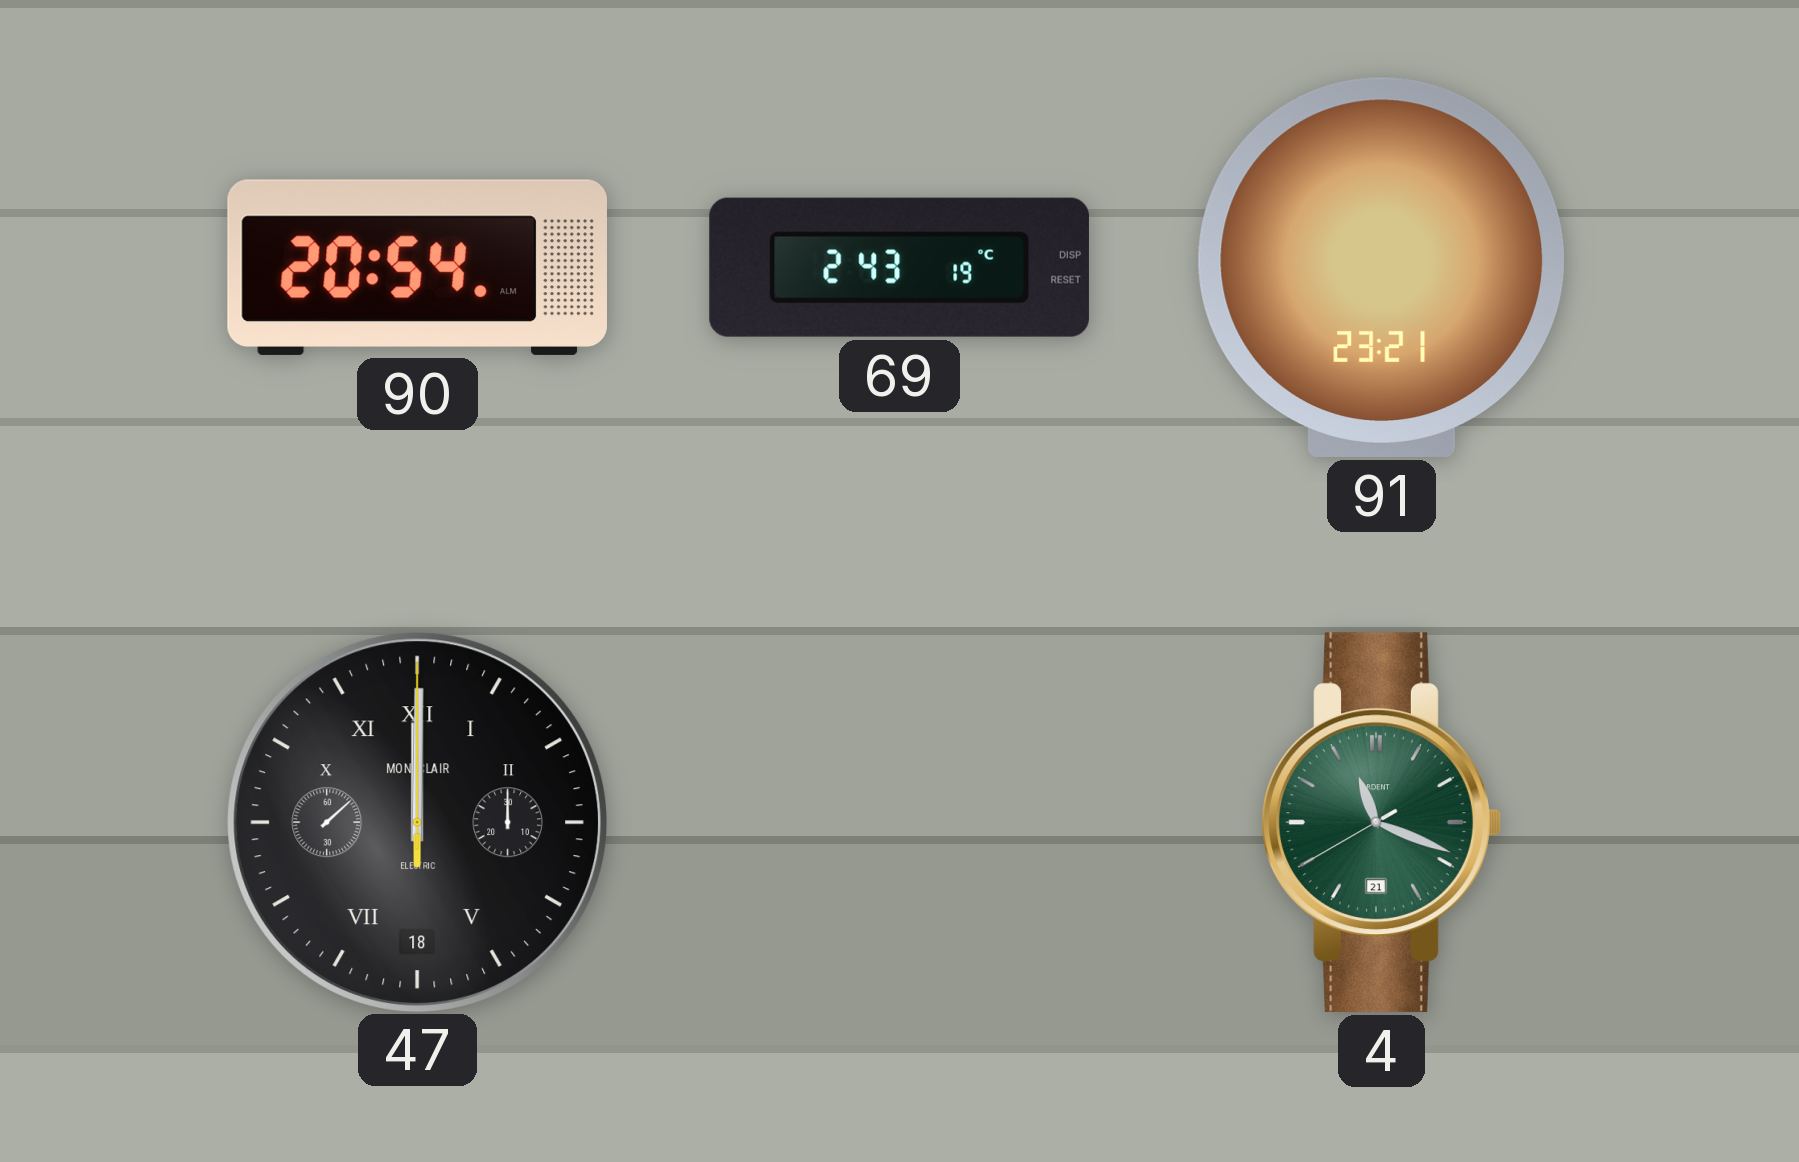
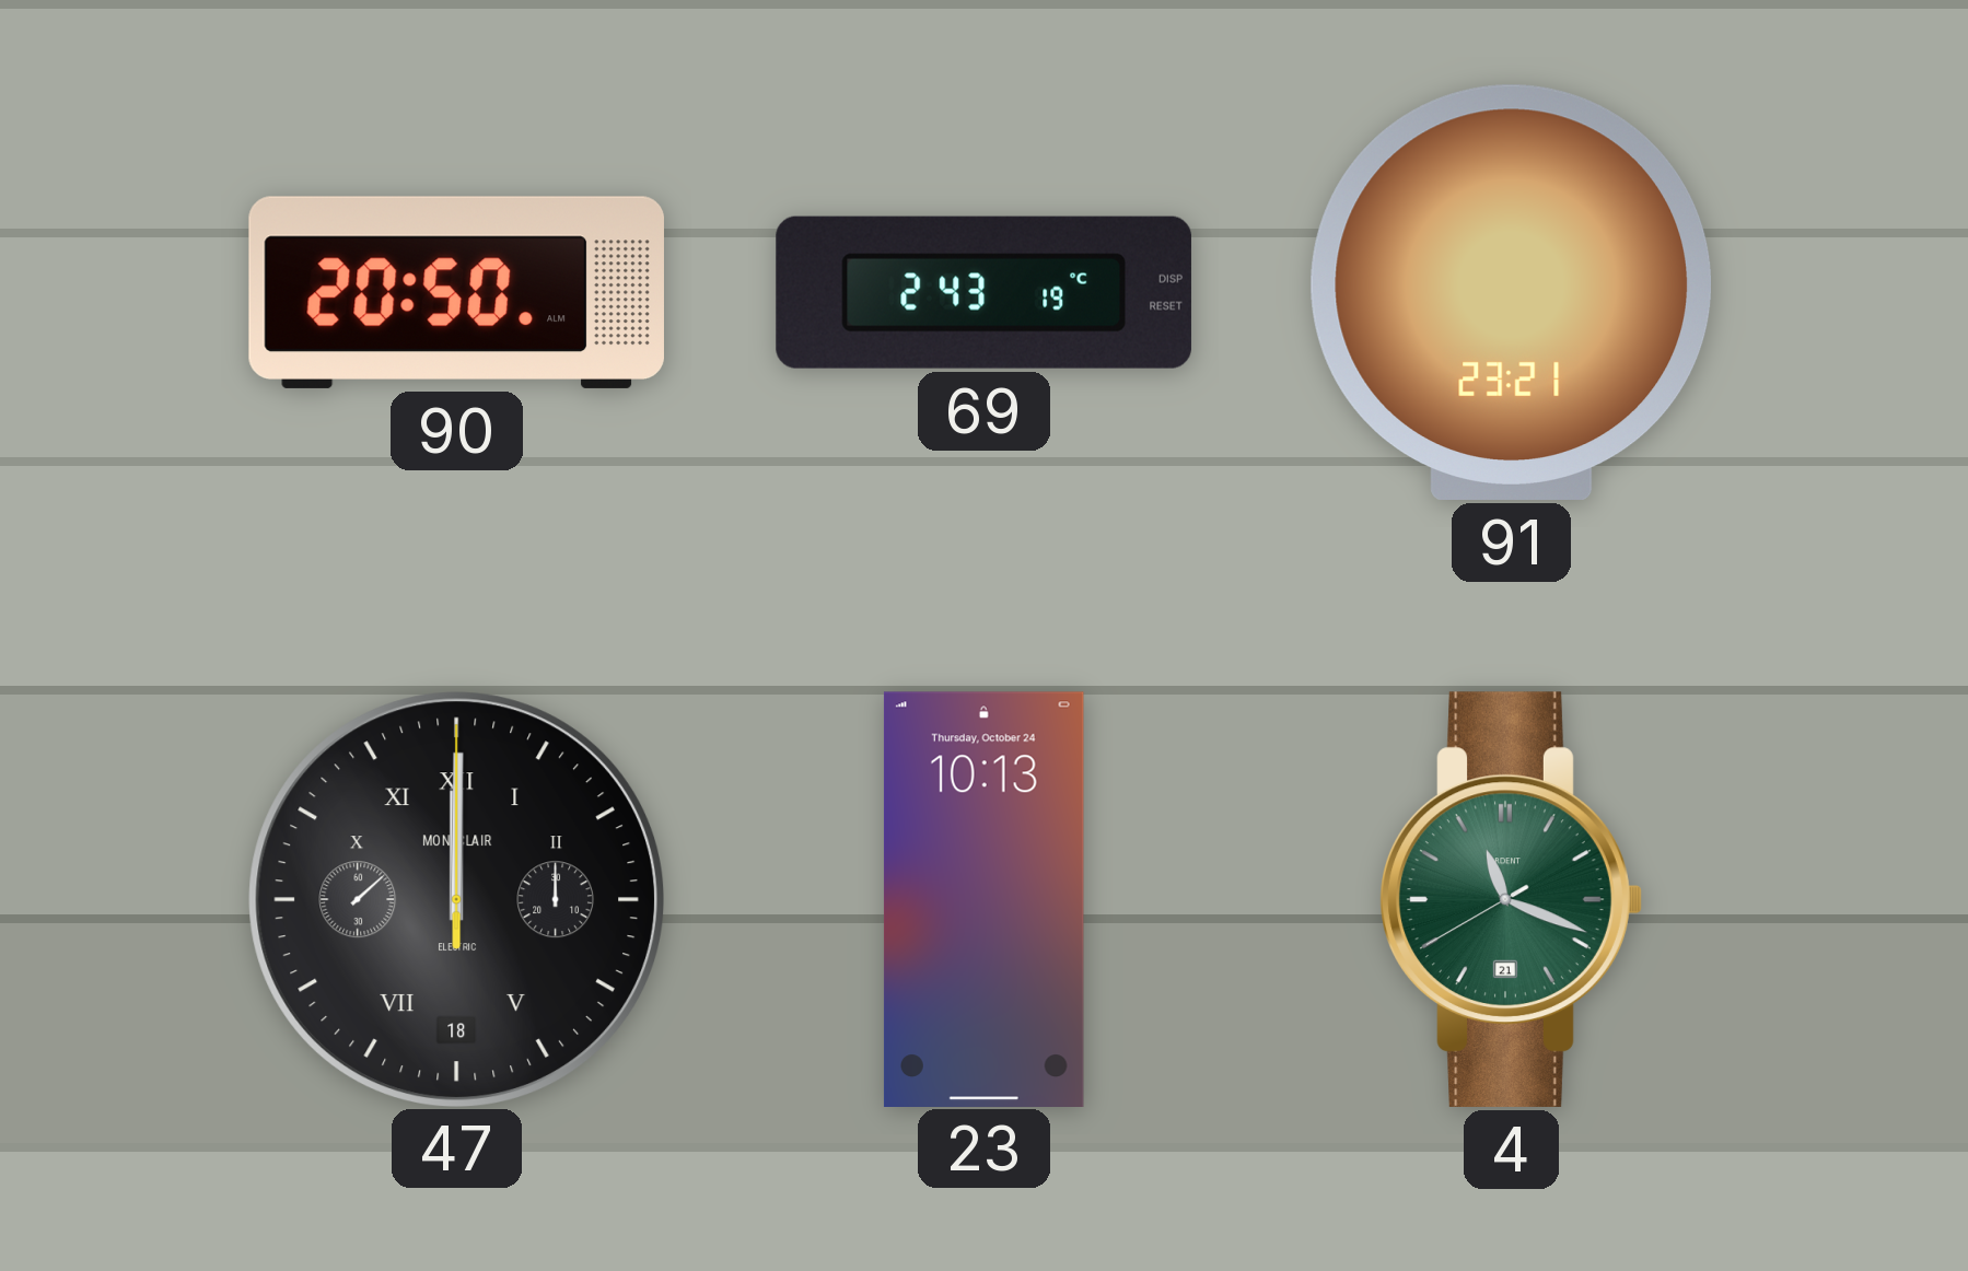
90: 20:54 -> 20:50 (456, 292)
23: none -> 10:13 (983, 899)
